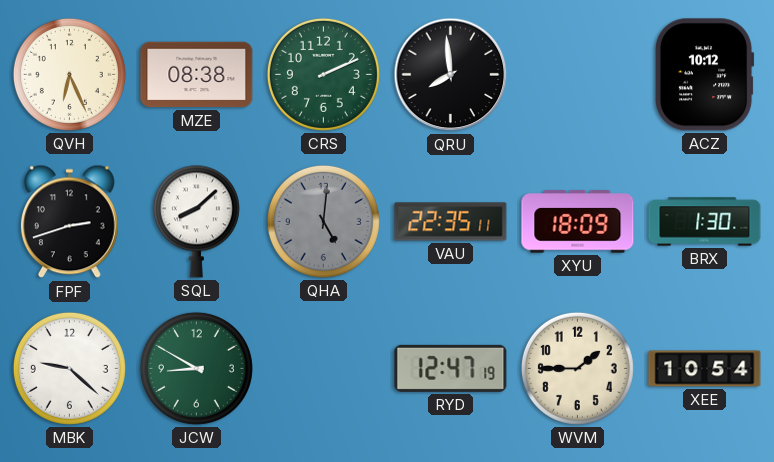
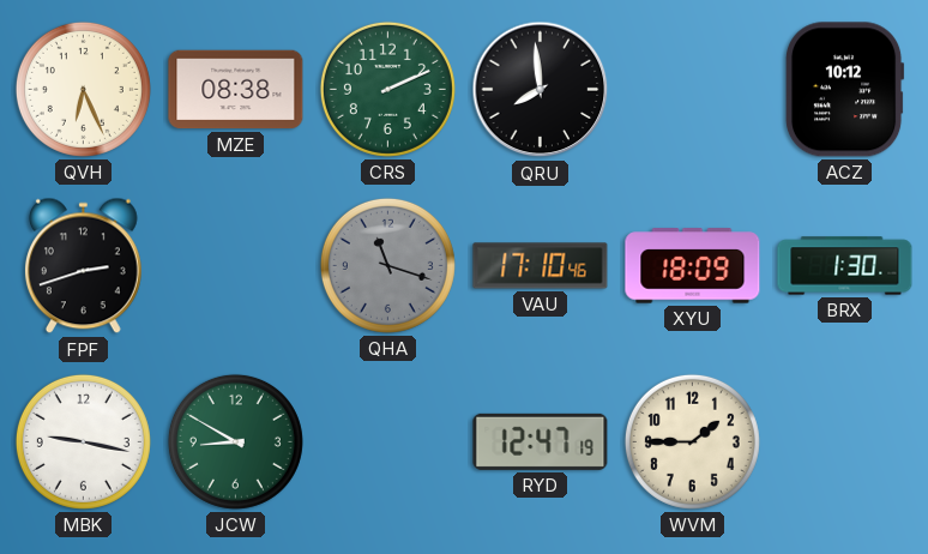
SQL: 8:08 -> none (196, 221)
QHA: 5:01 -> 11:18 (387, 265)
VAU: 22:35 -> 17:10 (541, 266)
MBK: 9:22 -> 9:17 (83, 441)
XEE: 10:54 -> none (705, 369)
